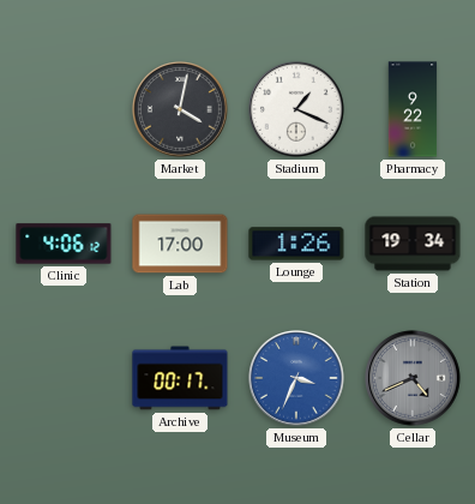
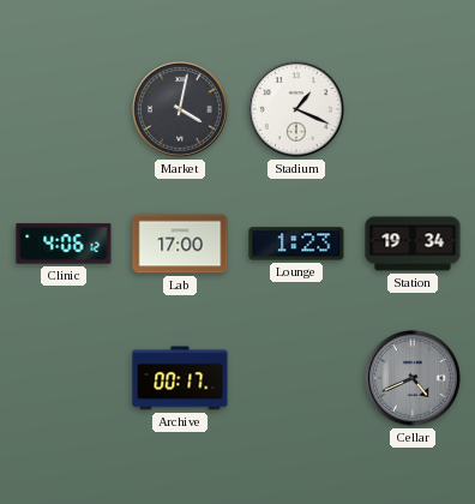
Pharmacy: 9:22 -> none (413, 109)
Lounge: 1:26 -> 1:23 (296, 244)
Museum: 3:34 -> none (297, 379)
